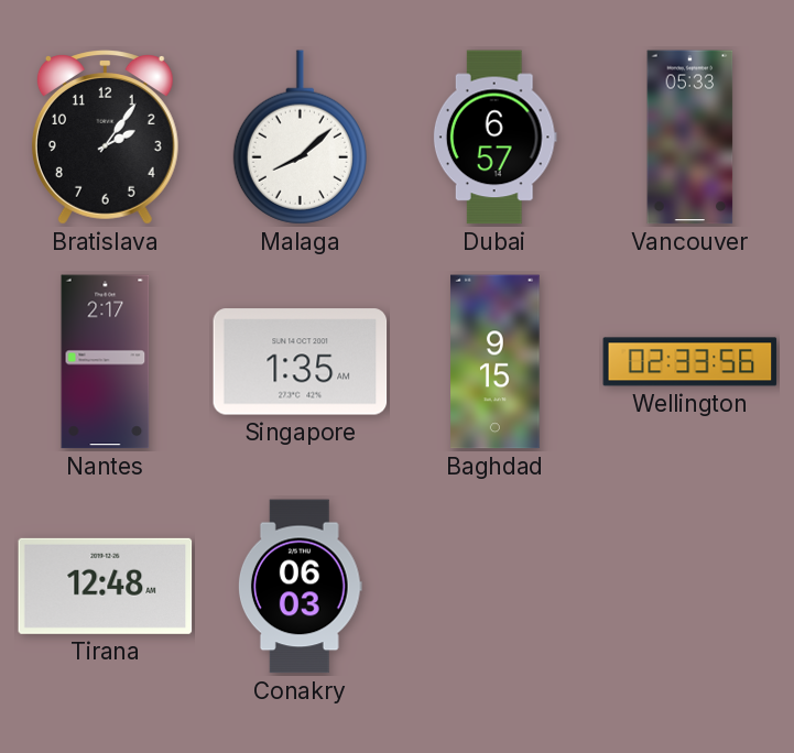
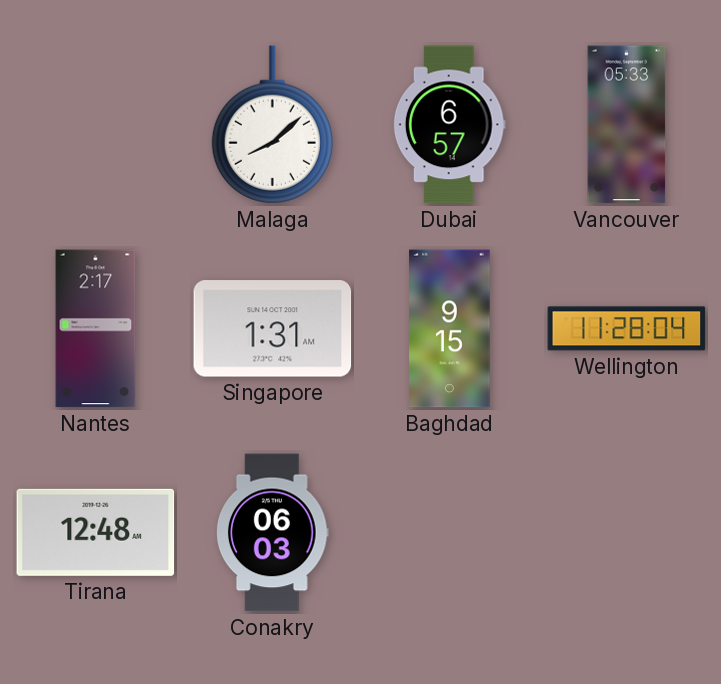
Bratislava: 2:06 -> none (105, 138)
Singapore: 1:35 -> 1:31 (273, 329)
Wellington: 02:33 -> 11:28 (627, 329)
